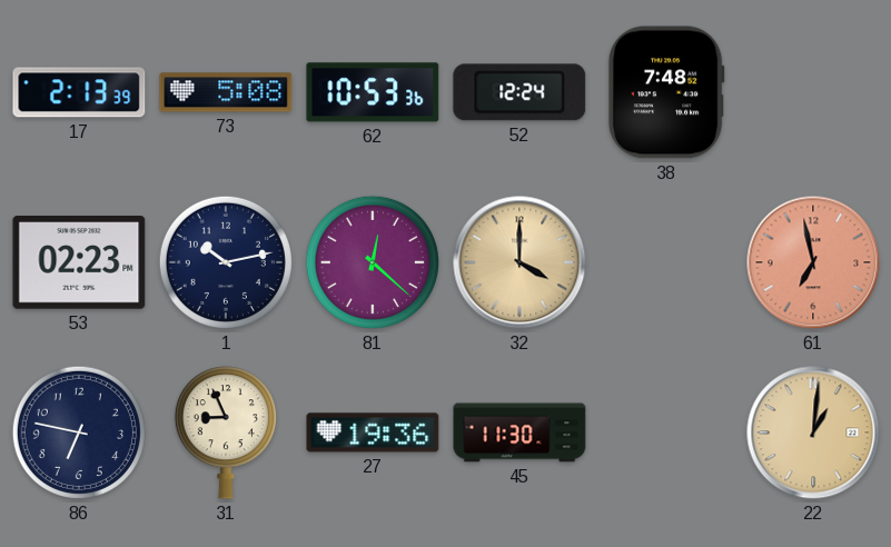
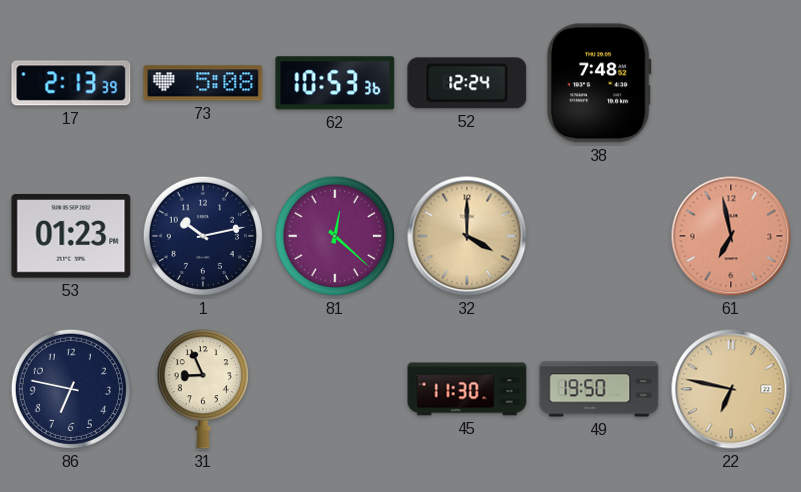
53: 02:23 -> 01:23 (71, 236)
27: 19:36 -> none (373, 432)
49: none -> 19:50 (599, 389)
22: 1:01 -> 6:47 (731, 389)
